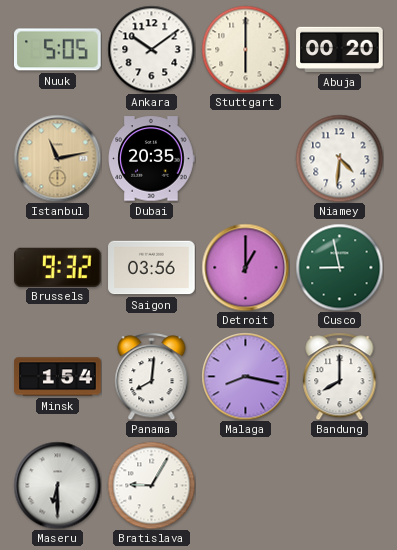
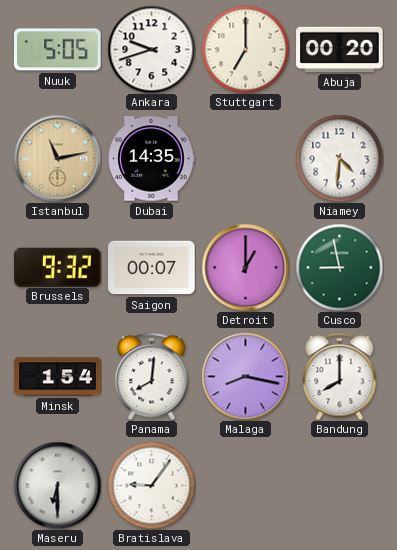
Ankara: 10:09 -> 9:42 (151, 49)
Stuttgart: 6:00 -> 7:00 (245, 49)
Dubai: 20:35 -> 14:35 (151, 159)
Saigon: 03:56 -> 00:07 (152, 268)
Bratislava: 9:05 -> 9:06 (151, 485)
